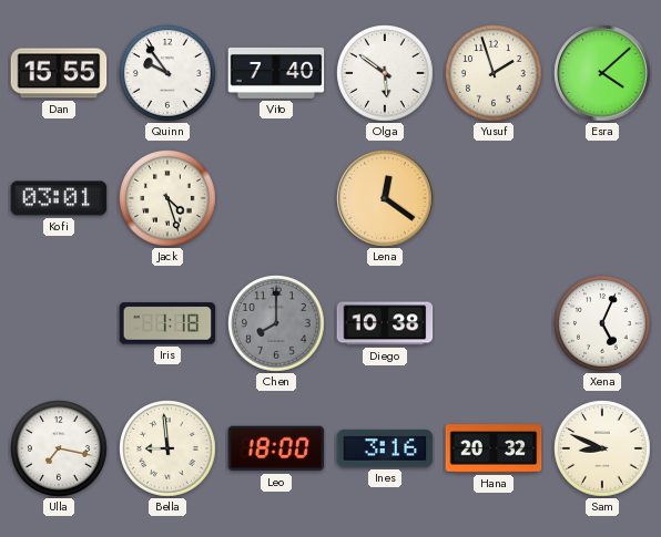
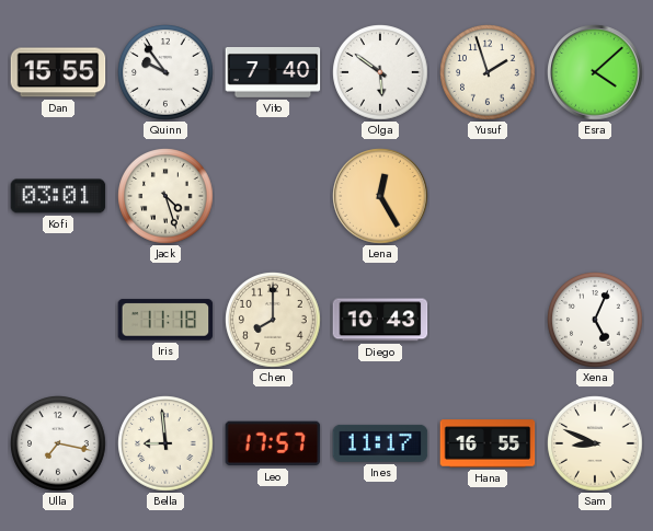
Lena: 12:21 -> 12:25 (380, 196)
Iris: 1:18 -> 11:18 (165, 320)
Chen dial: grey -> cream (273, 320)
Diego: 10:38 -> 10:43 (380, 320)
Leo: 18:00 -> 17:57 (273, 443)
Ines: 3:16 -> 11:17 (380, 443)
Hana: 20:32 -> 16:55 (488, 443)
